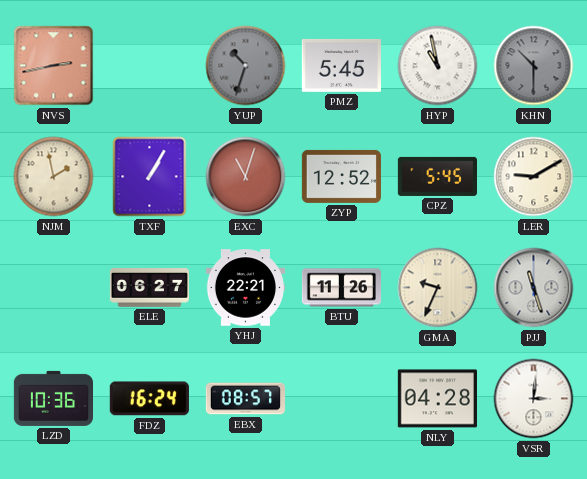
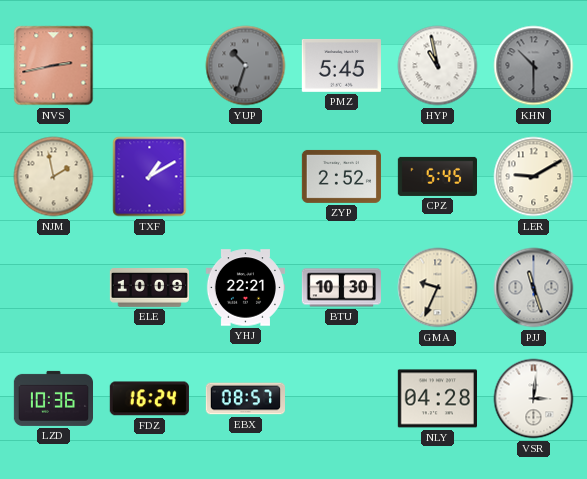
TXF: 1:05 -> 1:10 (150, 177)
EXC: 11:03 -> none (246, 177)
ZYP: 12:52 -> 2:52 (341, 176)
ELE: 06:27 -> 10:09 (149, 288)
BTU: 11:26 -> 10:30 (341, 288)
